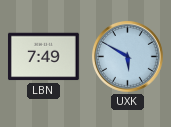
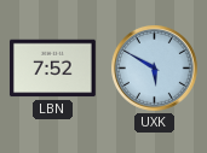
LBN: 7:49 -> 7:52 (52, 69)
